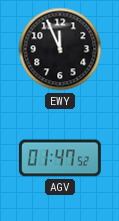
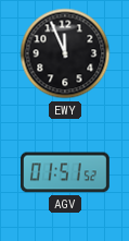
AGV: 01:47 -> 01:51 (65, 172)
